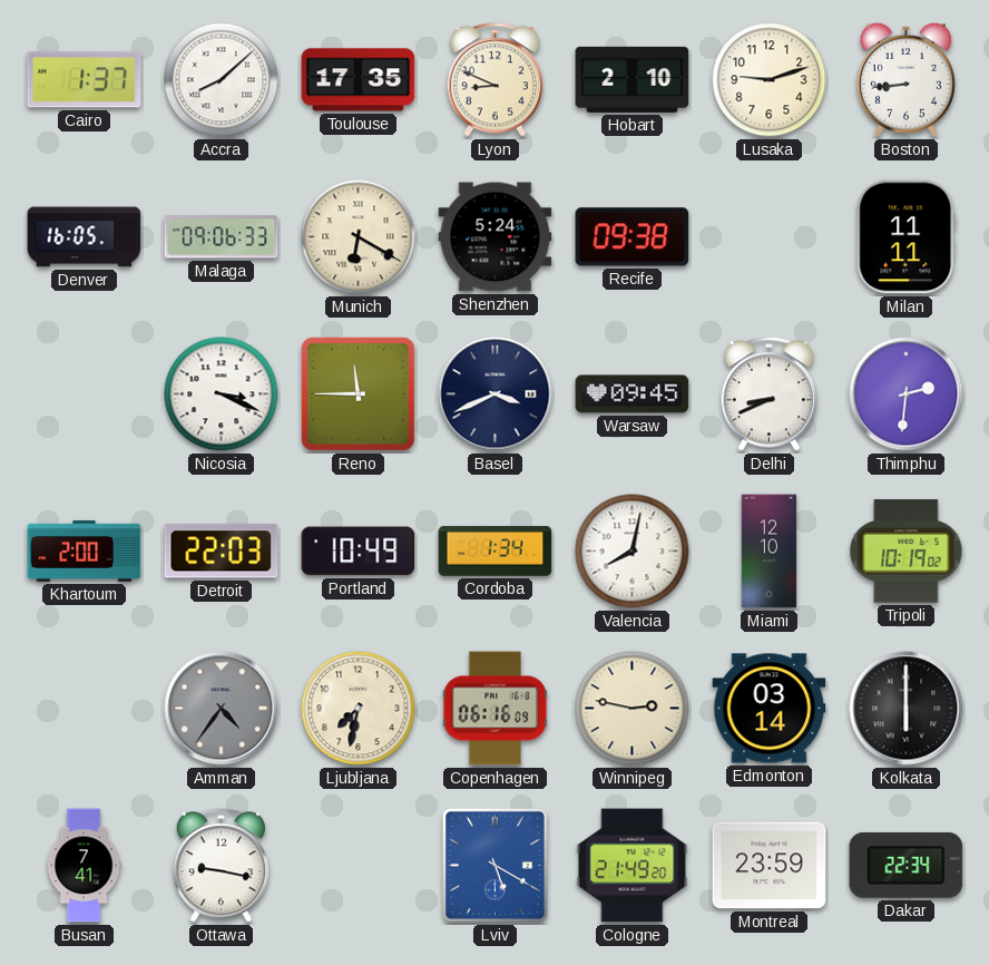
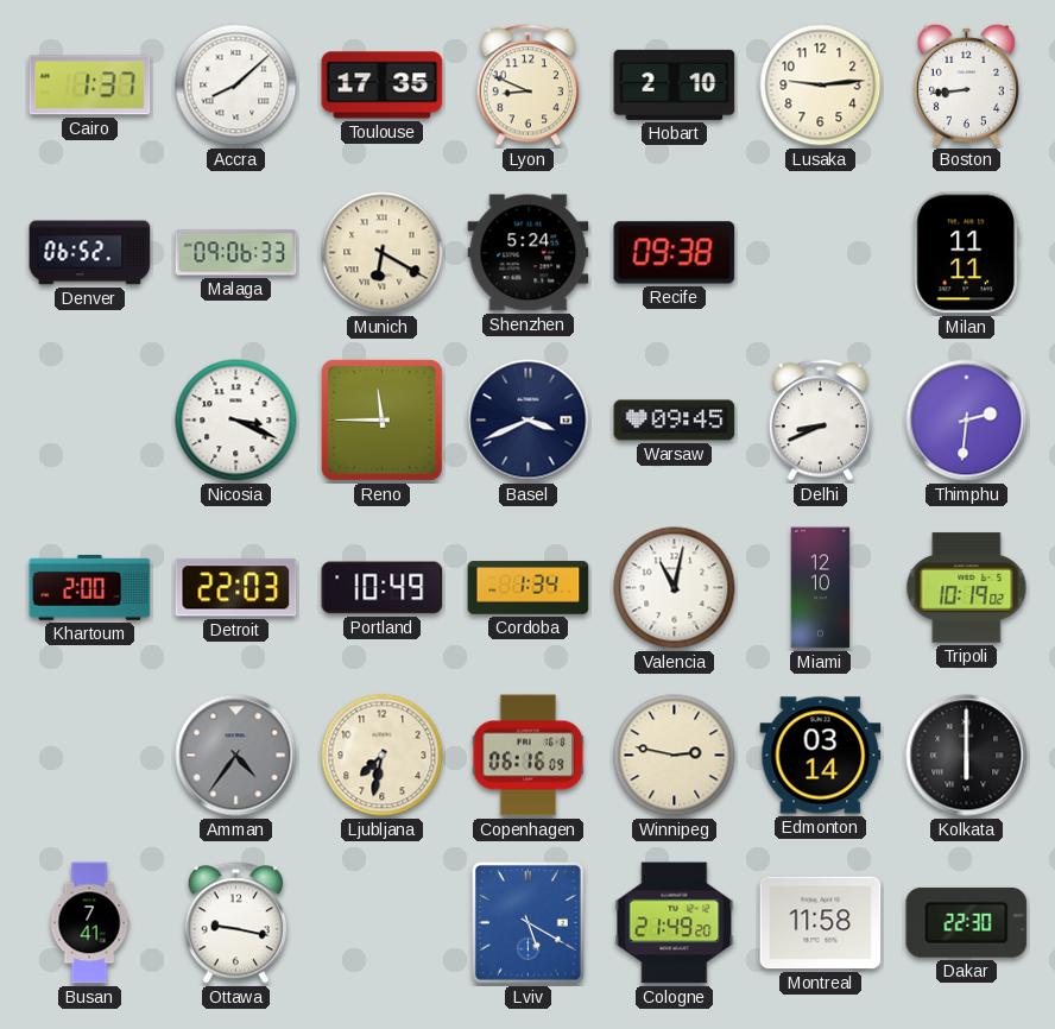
Lusaka: 9:12 -> 9:14 (821, 86)
Denver: 16:05 -> 06:52 (90, 253)
Valencia: 8:02 -> 11:02 (675, 588)
Montreal: 23:59 -> 11:58 (821, 923)
Dakar: 22:34 -> 22:30 (967, 922)
